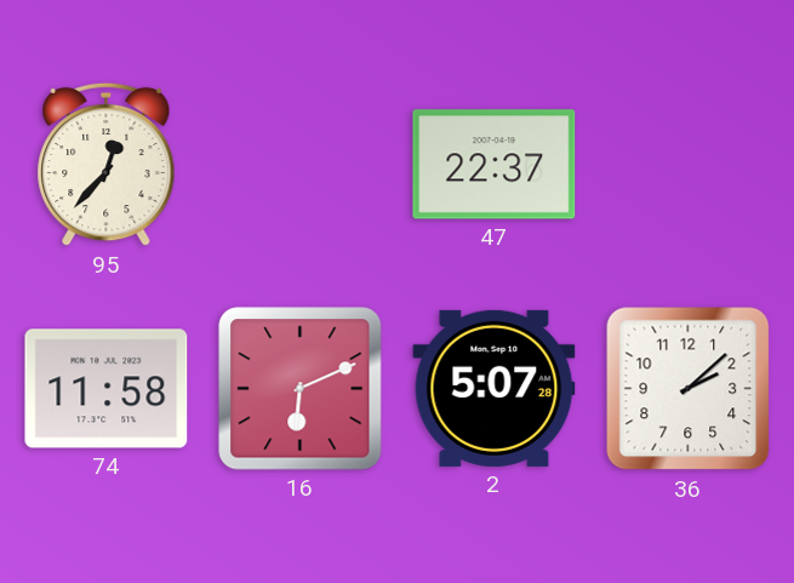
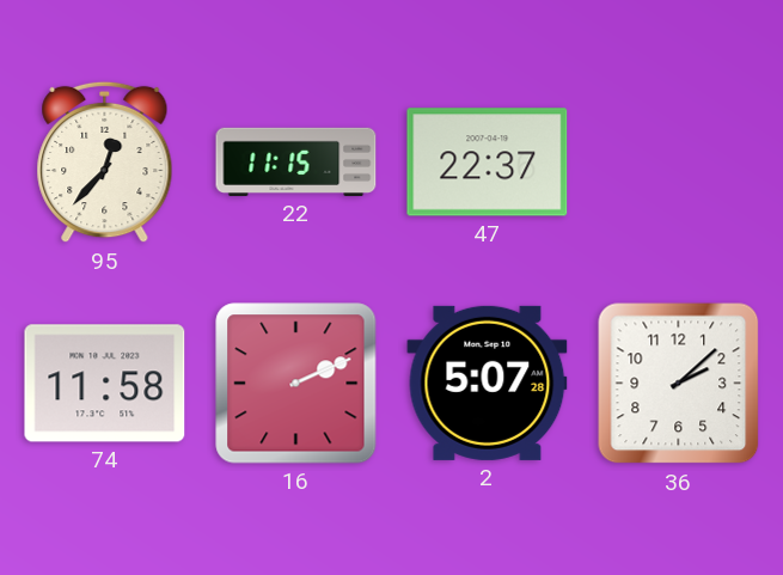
22: none -> 11:15 (296, 161)
16: 6:11 -> 2:11 (296, 384)
